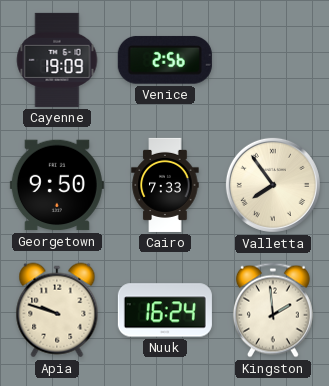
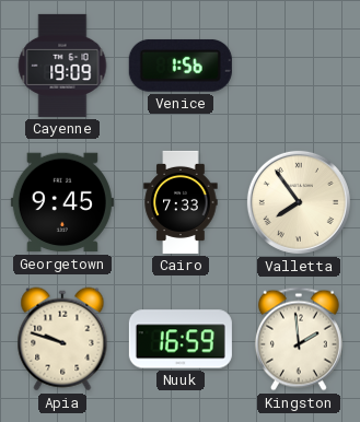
Venice: 2:56 -> 1:56 (181, 66)
Georgetown: 9:50 -> 9:45 (62, 202)
Nuuk: 16:24 -> 16:59 (181, 339)
